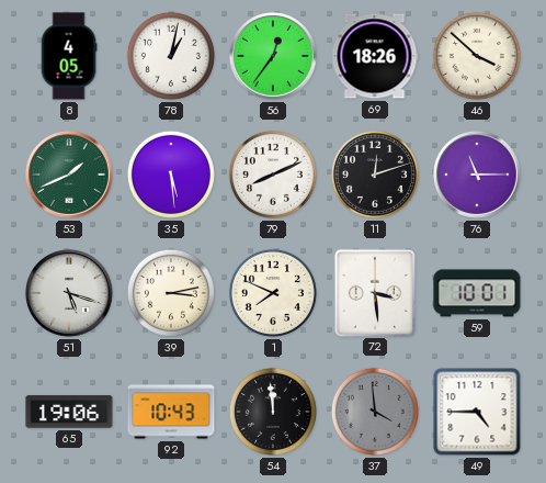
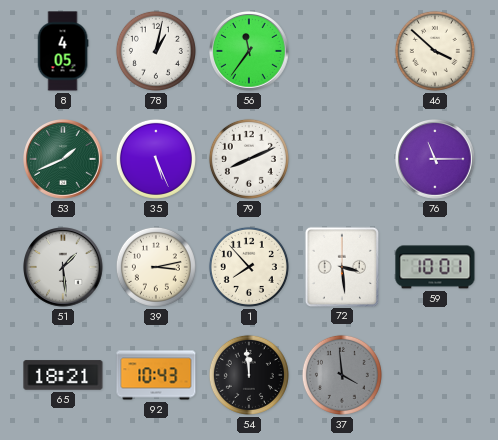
56: 12:36 -> 11:36 (250, 52)
69: 18:26 -> none (375, 56)
35: 5:29 -> 5:26 (156, 159)
11: 12:12 -> none (375, 175)
51: 5:18 -> 1:29 (64, 268)
1: 7:49 -> 7:53 (249, 267)
65: 19:06 -> 18:21 (63, 375)
49: 4:45 -> none (477, 412)
